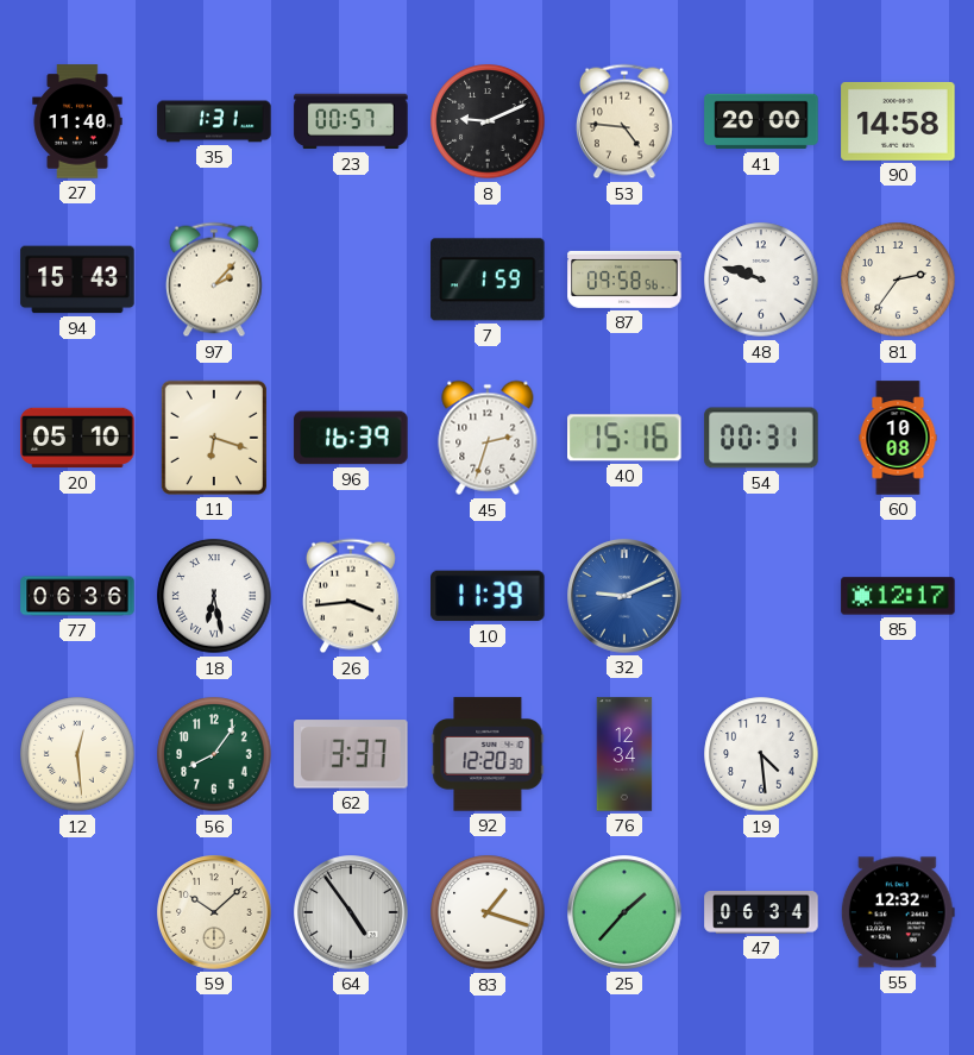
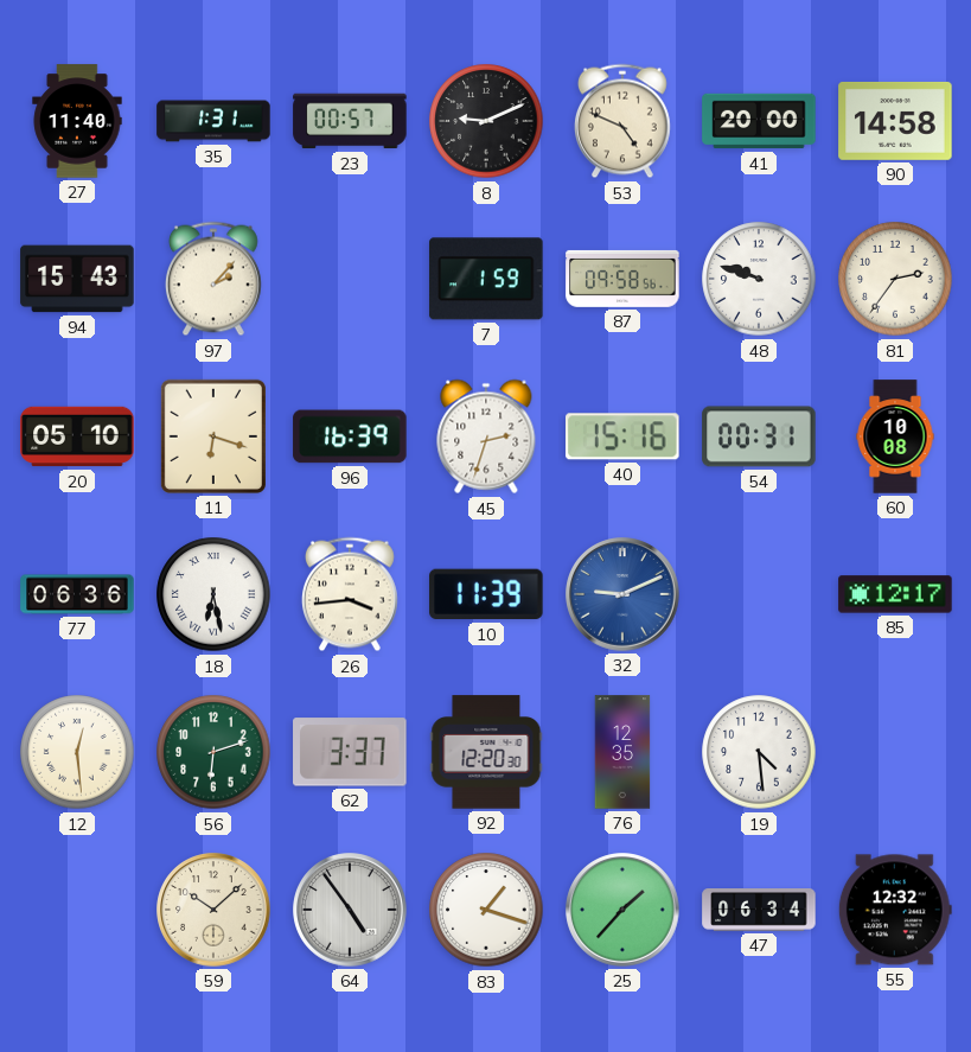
53: 4:46 -> 4:49 (622, 121)
56: 8:06 -> 6:12 (213, 752)
76: 12:34 -> 12:35 (622, 752)
